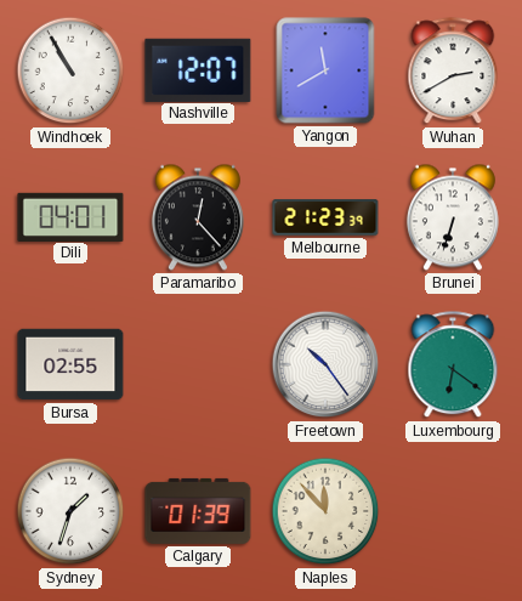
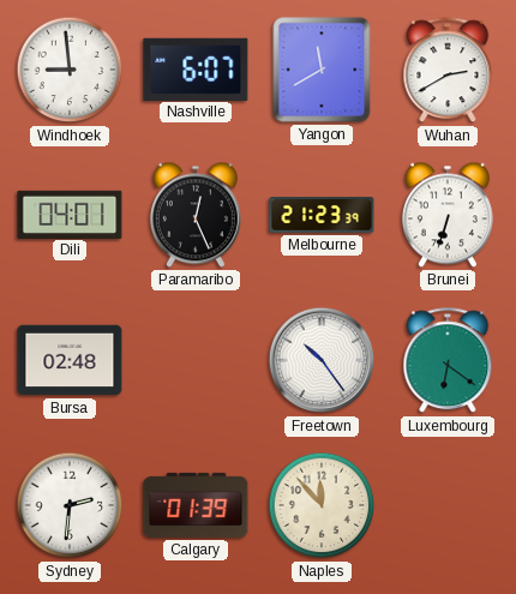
Windhoek: 10:55 -> 8:59 (70, 70)
Nashville: 12:07 -> 6:07 (196, 68)
Paramaribo: 12:23 -> 12:26 (196, 215)
Bursa: 02:55 -> 02:48 (70, 360)
Sydney: 1:33 -> 2:31 (70, 505)
